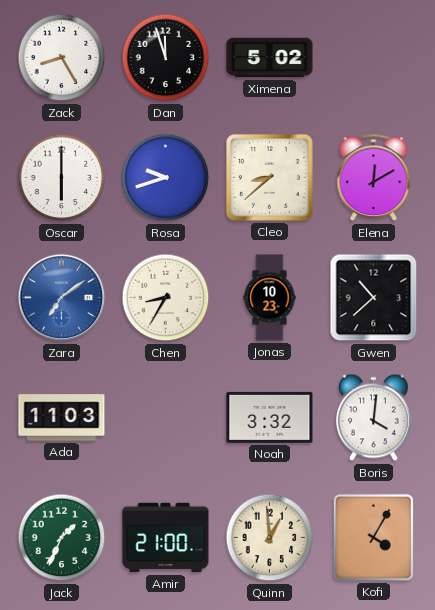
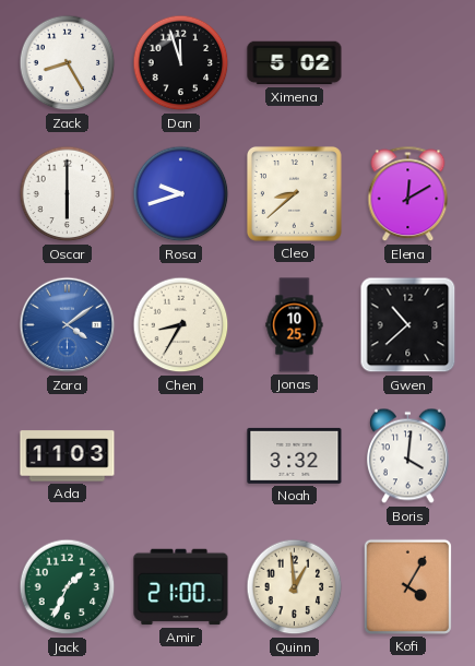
Zara: 7:09 -> 4:09 (68, 325)
Jonas: 10:23 -> 10:25 (295, 325)
